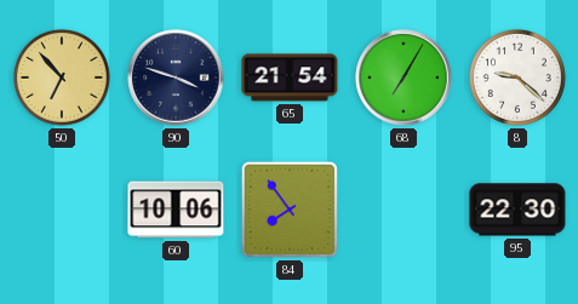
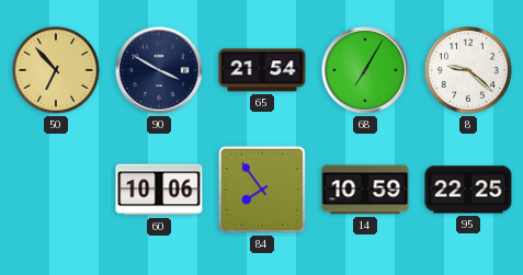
90: 3:48 -> 3:50 (159, 70)
14: none -> 10:59 (365, 190)
95: 22:30 -> 22:25 (468, 190)
